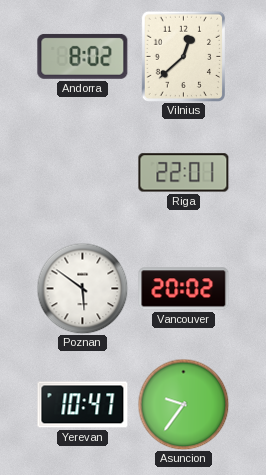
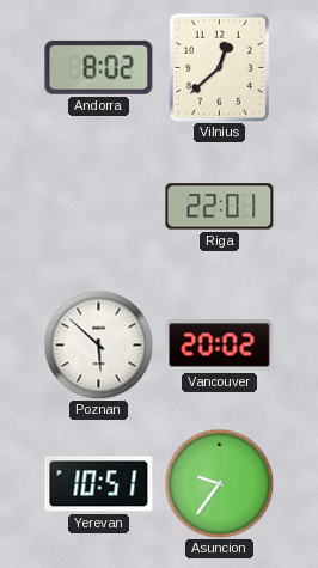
Poznan: 5:51 -> 5:52 (98, 344)
Yerevan: 10:47 -> 10:51 (99, 484)
